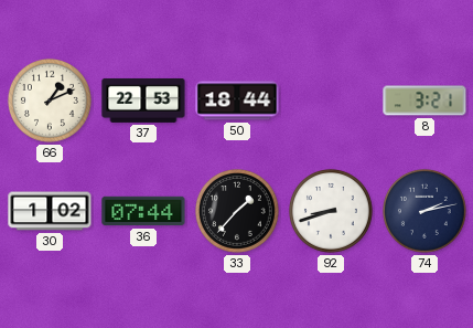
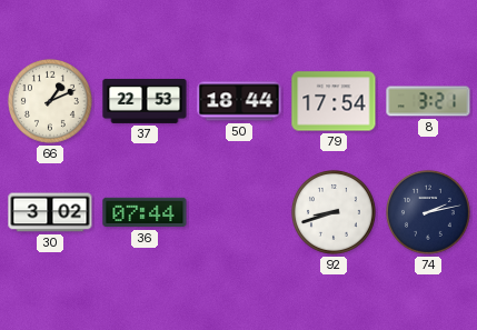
79: none -> 17:54 (334, 101)
30: 1:02 -> 3:02 (50, 212)
33: 1:37 -> none (237, 211)
